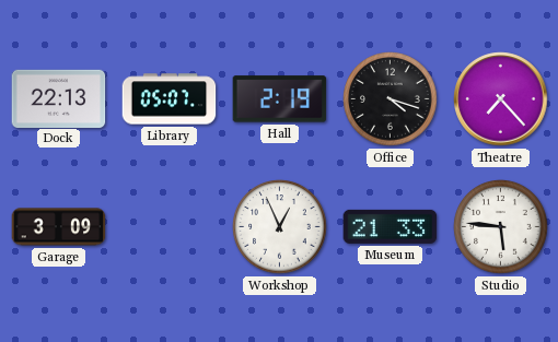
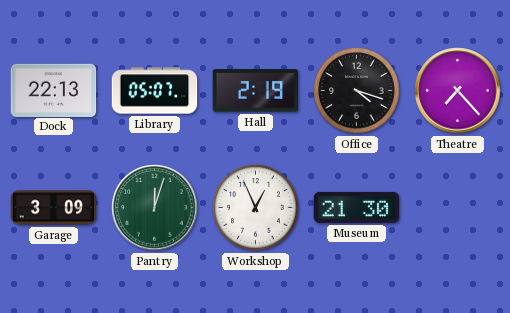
Pantry: none -> 12:03 (155, 208)
Museum: 21:33 -> 21:30 (357, 207)
Studio: 5:46 -> none (501, 227)
